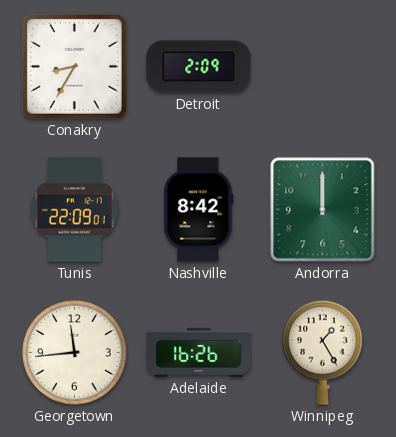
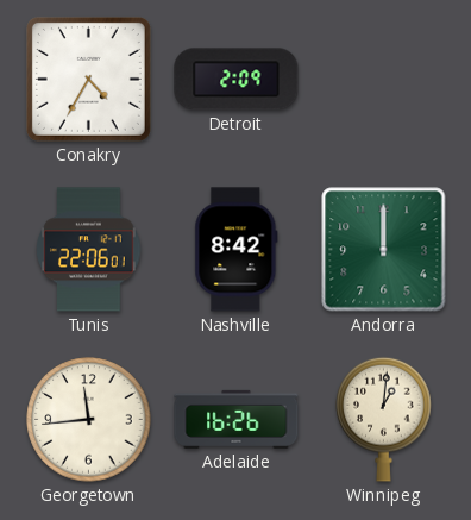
Conakry: 8:35 -> 4:35 (88, 79)
Tunis: 22:09 -> 22:06 (89, 250)
Winnipeg: 1:25 -> 1:01 (384, 419)
